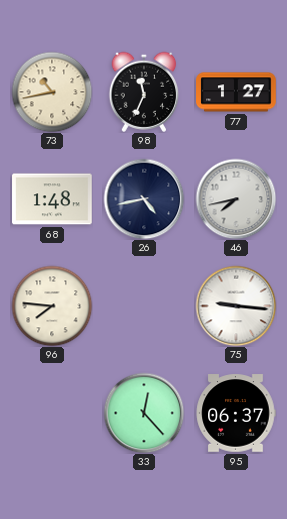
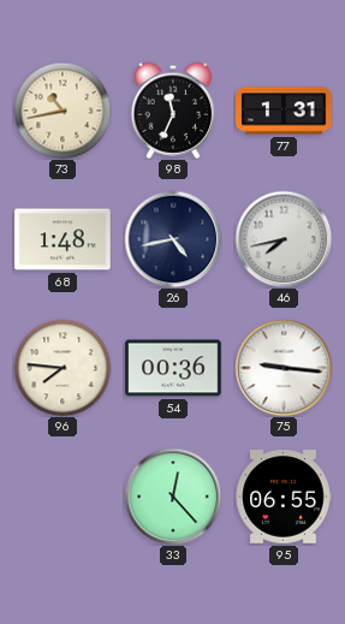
77: 1:27 -> 1:31 (284, 111)
54: none -> 00:36 (173, 368)
95: 06:37 -> 06:55 (284, 497)
